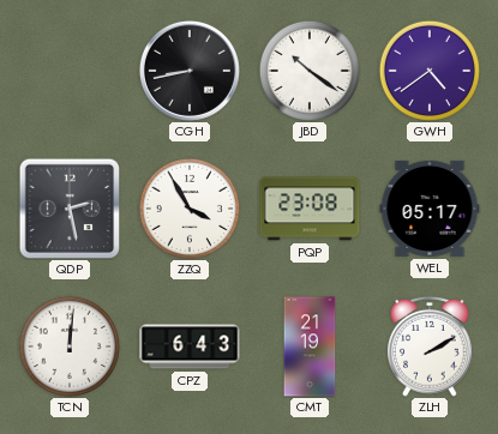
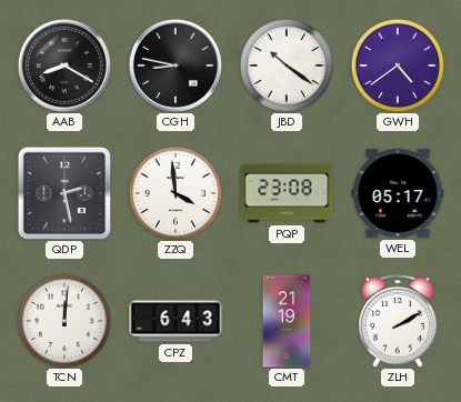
AAB: none -> 8:20 (64, 66)
CGH: 8:43 -> 8:47 (176, 66)
ZZQ: 3:55 -> 3:59 (176, 193)
